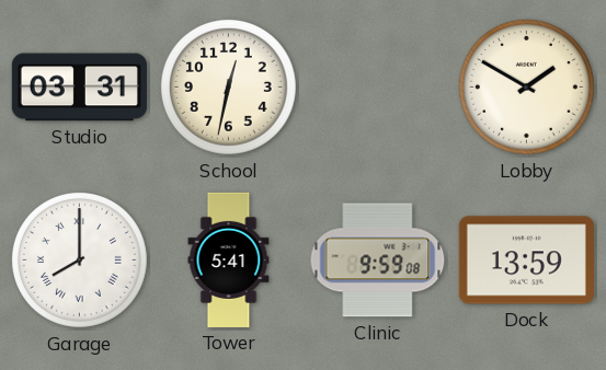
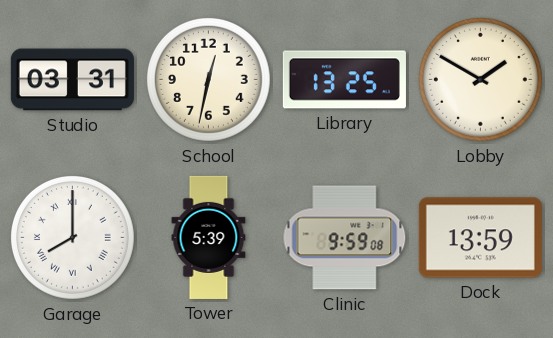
Library: none -> 13:25 (344, 80)
Tower: 5:41 -> 5:39 (209, 237)
